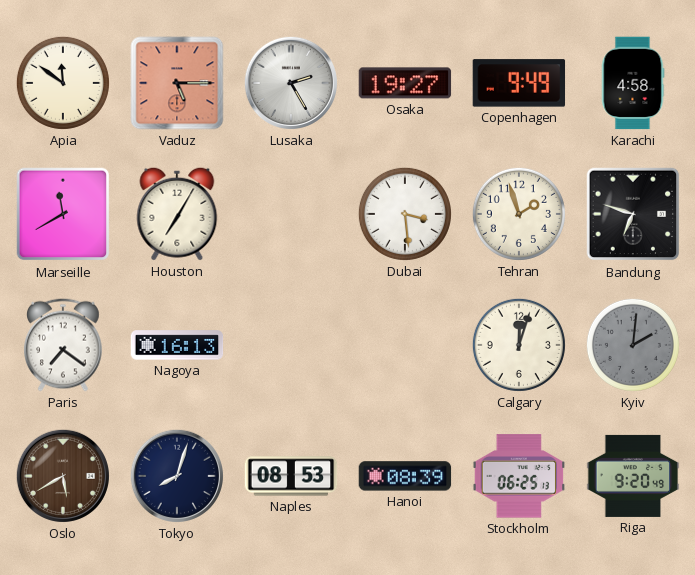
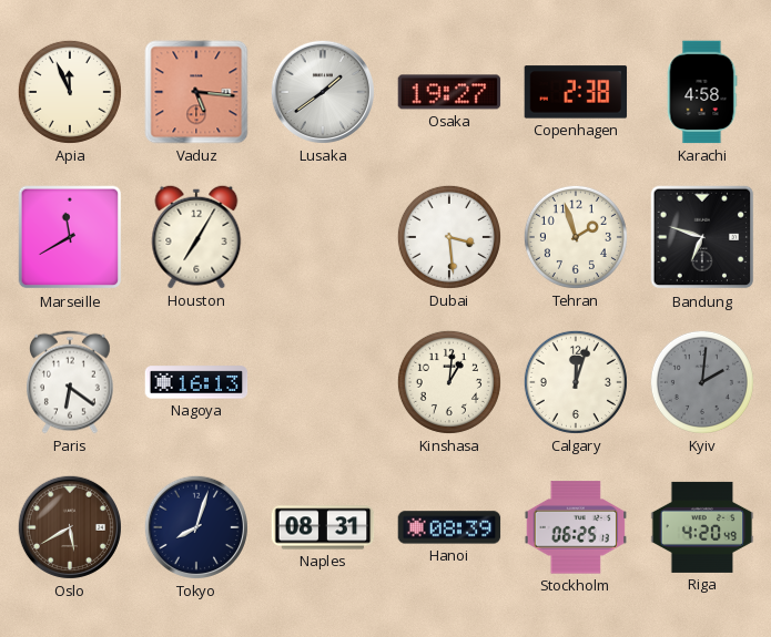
Apia: 11:51 -> 11:56 (70, 92)
Vaduz: 5:15 -> 5:16 (196, 92)
Lusaka: 2:25 -> 1:39 (323, 92)
Copenhagen: 9:49 -> 2:38 (576, 92)
Paris: 7:21 -> 6:21 (71, 382)
Kinshasa: none -> 1:01 (449, 382)
Naples: 08:53 -> 08:31 (323, 527)
Riga: 9:20 -> 4:20 (702, 527)
